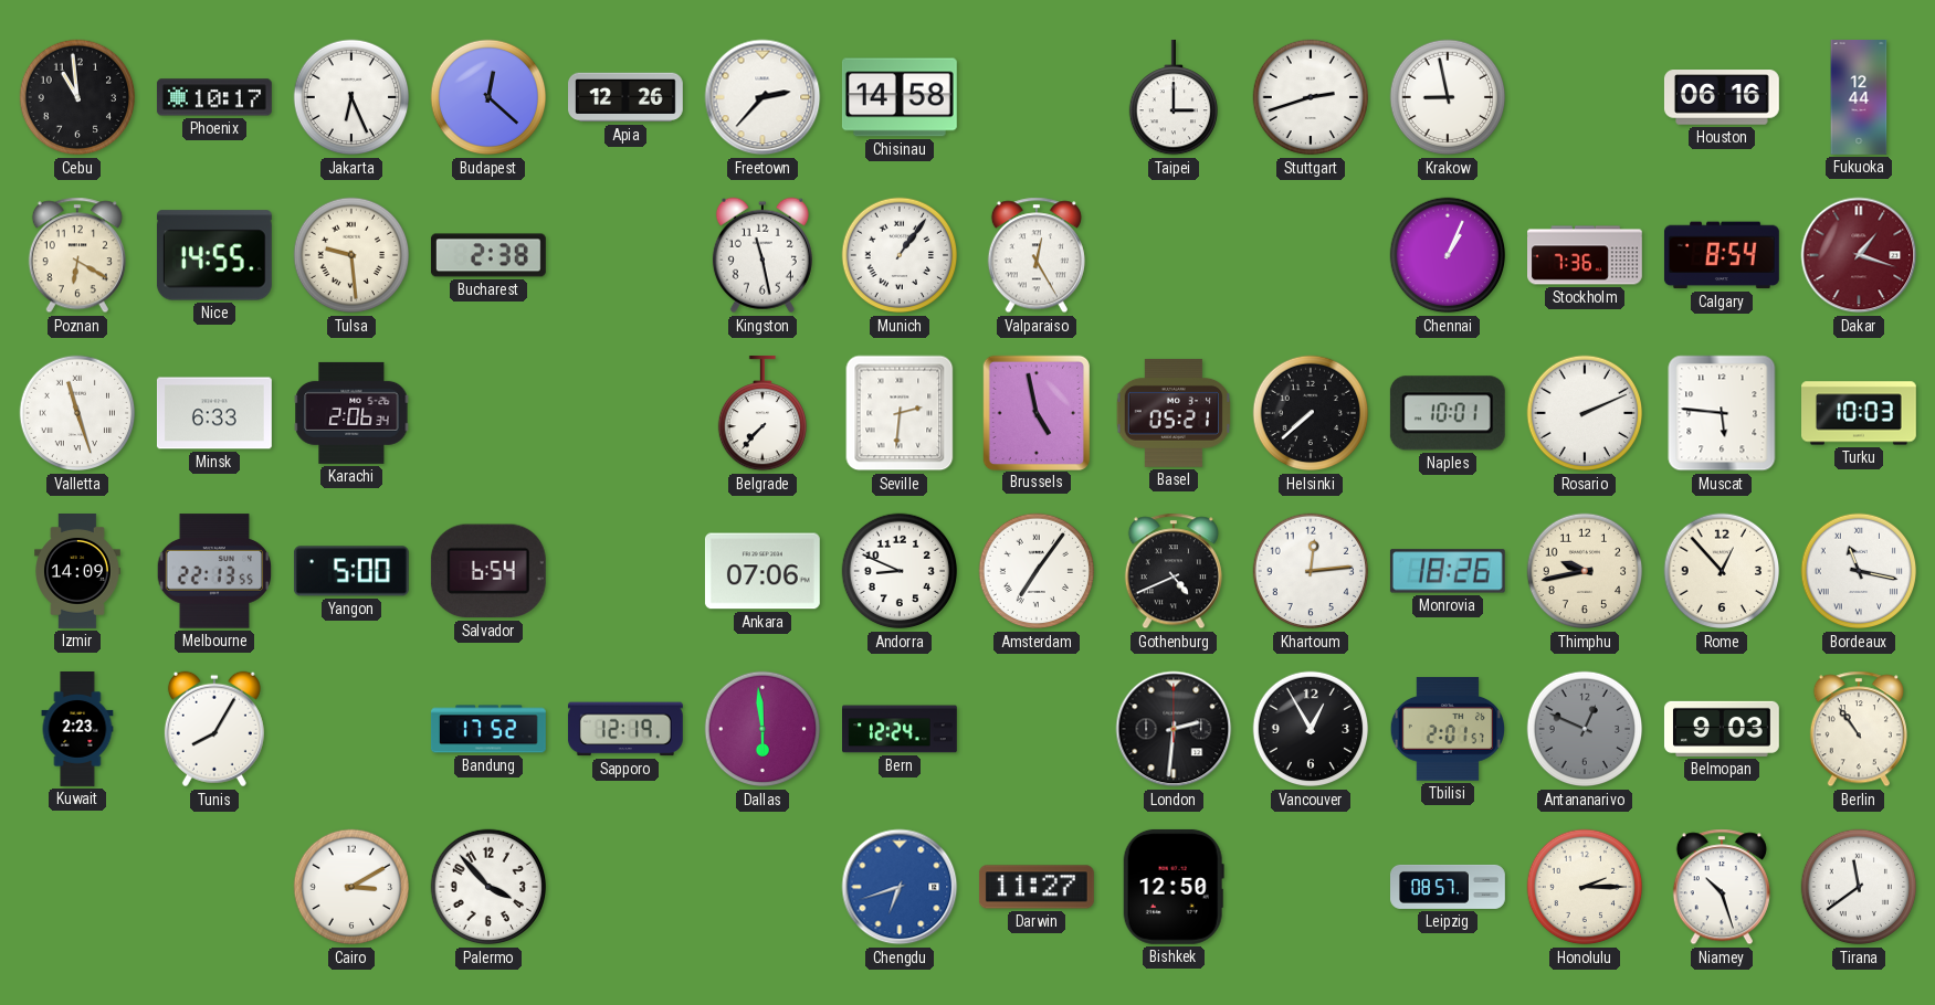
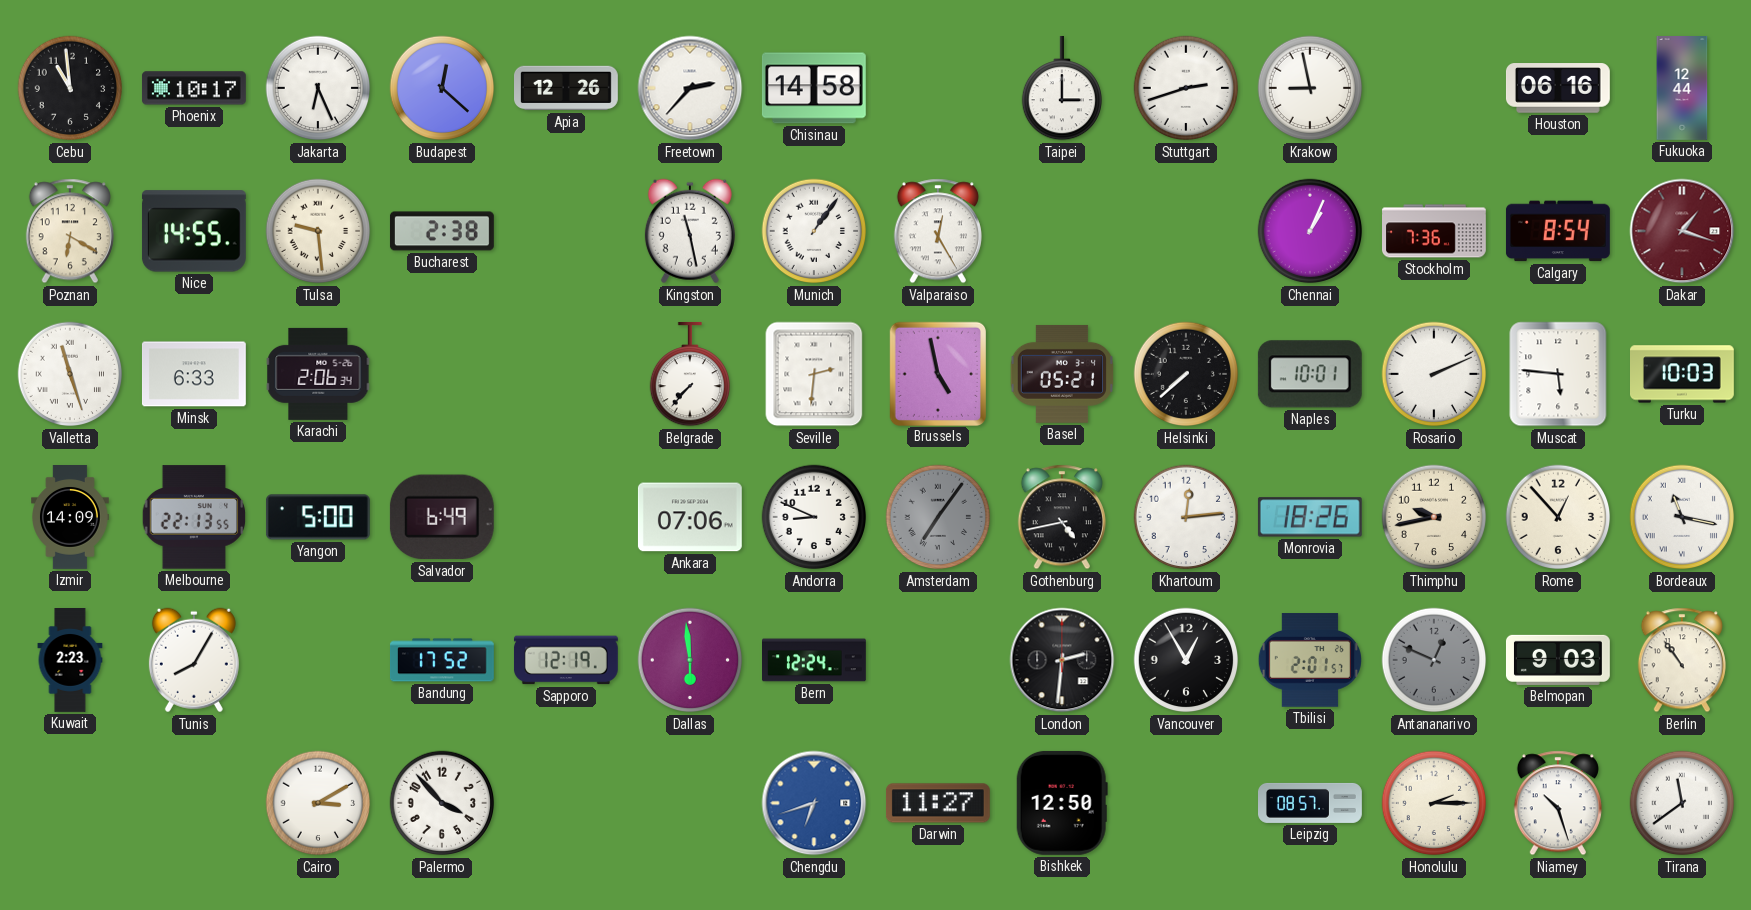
Salvador: 6:54 -> 6:49 (442, 517)
Amsterdam dial: white -> grey (938, 517)
Gothenburg: 4:41 -> 4:43 (1062, 517)
